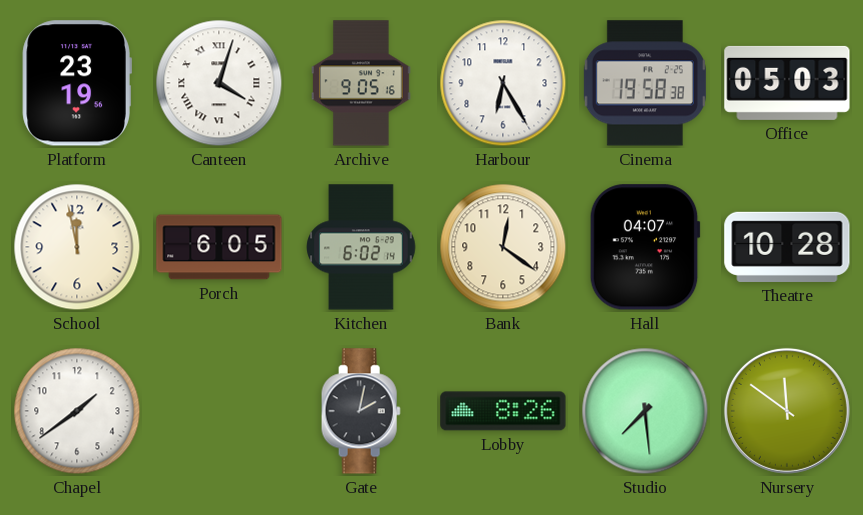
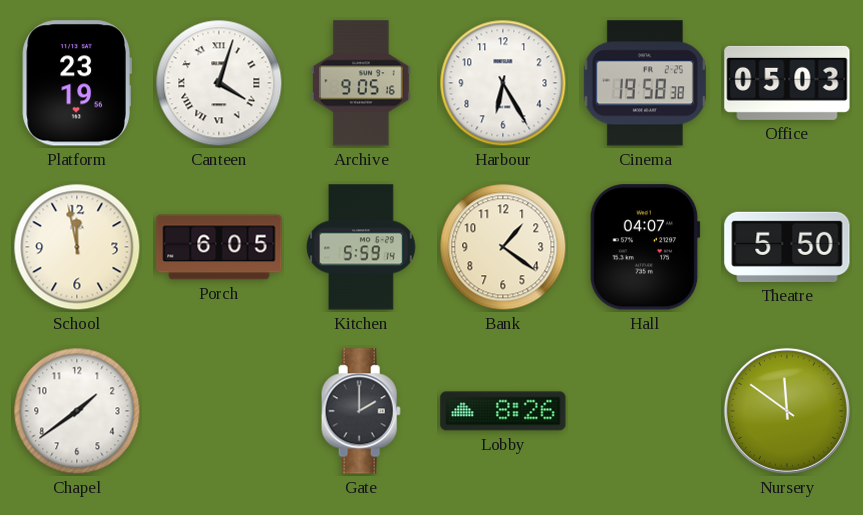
Kitchen: 6:02 -> 5:59 (361, 247)
Bank: 12:21 -> 1:21 (503, 247)
Theatre: 10:28 -> 5:50 (787, 247)
Gate: 2:02 -> 2:00 (361, 411)
Studio: 7:29 -> none (645, 411)
